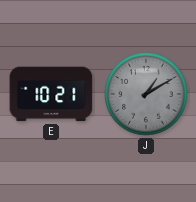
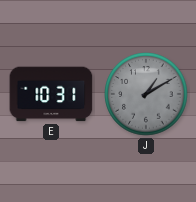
E: 10:21 -> 10:31 (51, 94)
